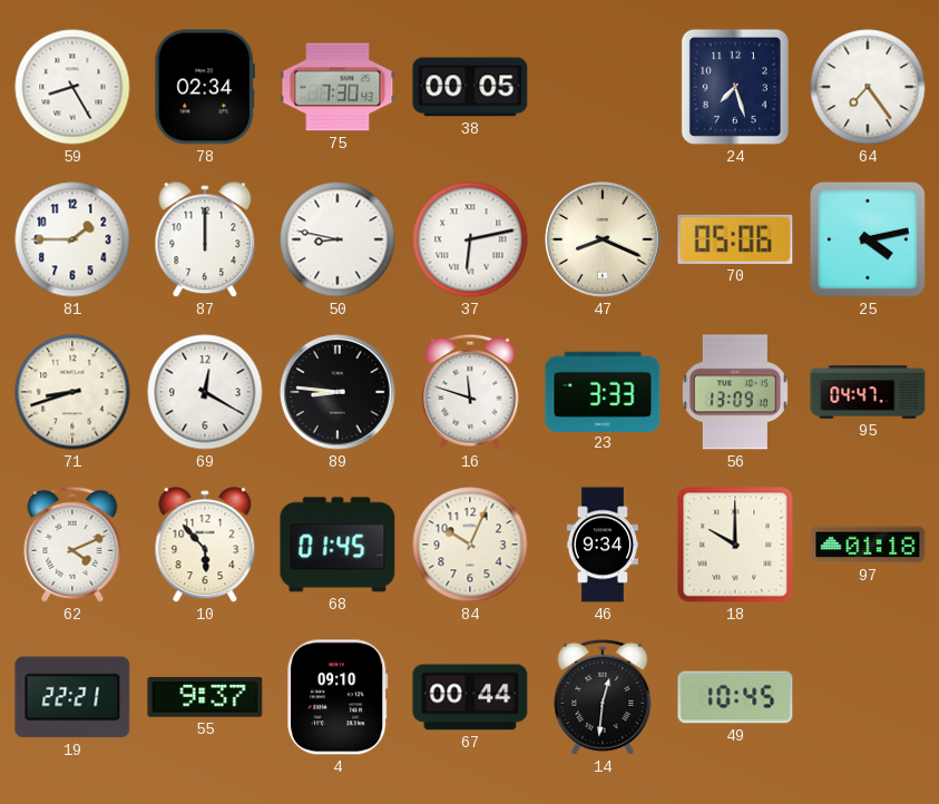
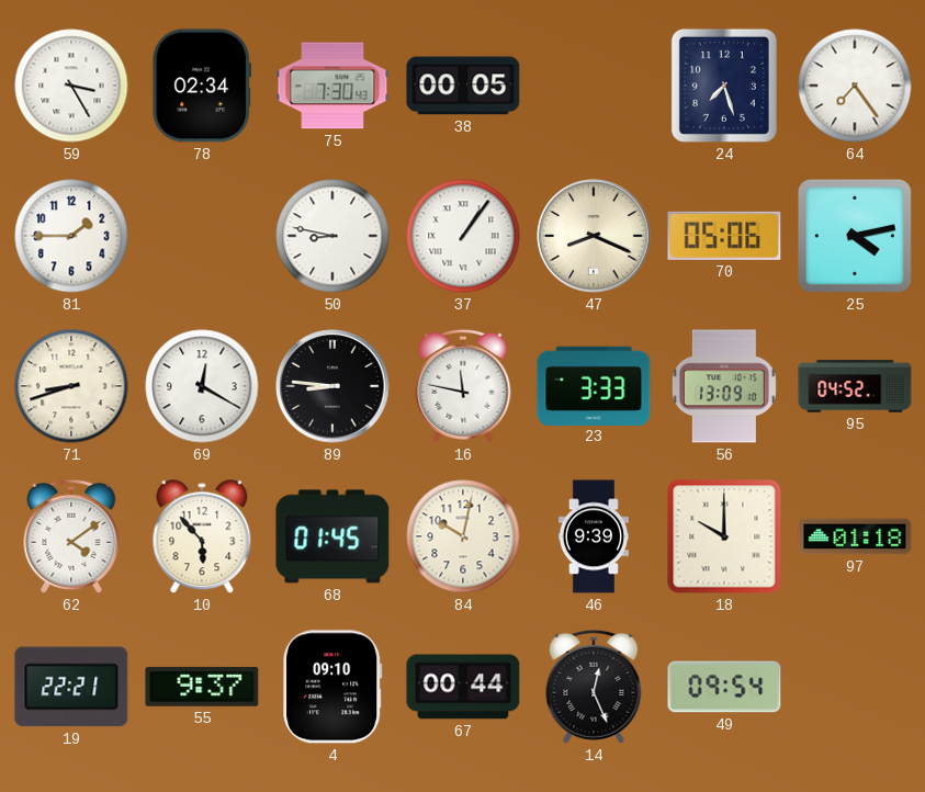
59: 8:25 -> 3:25 (71, 86)
87: 12:00 -> none (205, 241)
37: 6:13 -> 1:06 (463, 236)
16: 11:48 -> 11:47 (463, 386)
95: 04:47 -> 04:52 (855, 386)
62: 4:11 -> 4:09 (71, 536)
84: 10:04 -> 10:02 (463, 536)
46: 9:34 -> 9:39 (594, 536)
14: 12:31 -> 12:26 (594, 687)
49: 10:45 -> 09:54 (724, 687)
